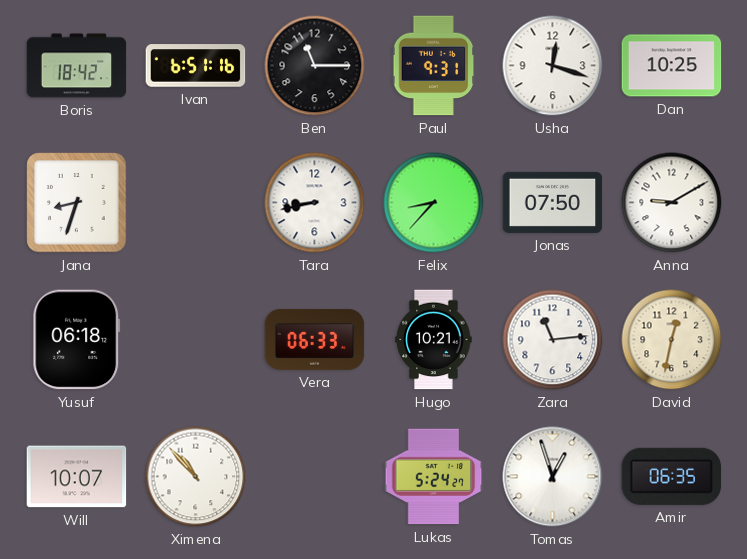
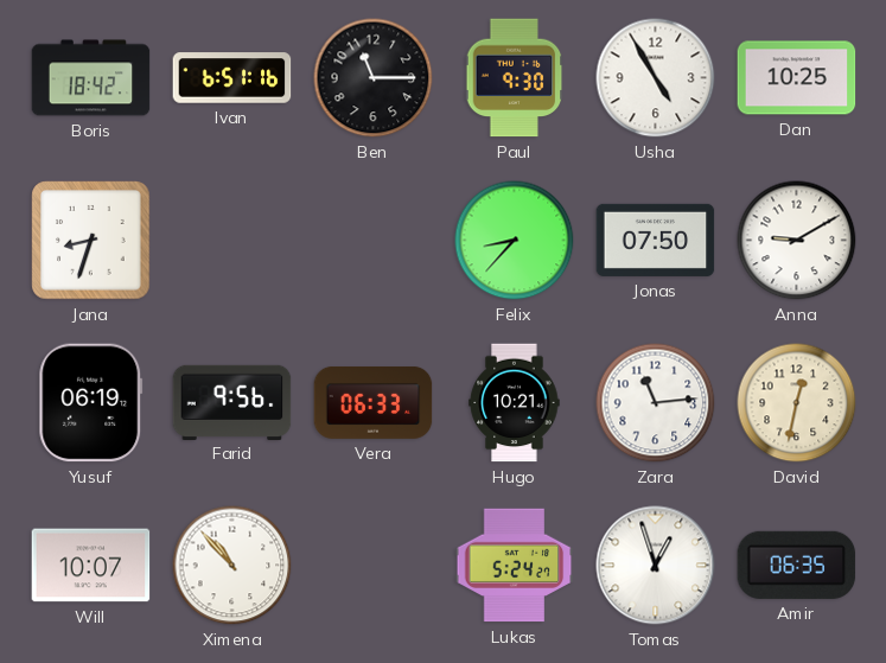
Paul: 9:31 -> 9:30 (515, 78)
Usha: 12:18 -> 4:55 (656, 78)
Tara: 8:43 -> none (315, 203)
Yusuf: 06:18 -> 06:19 (91, 403)
Farid: none -> 9:56 (232, 402)
